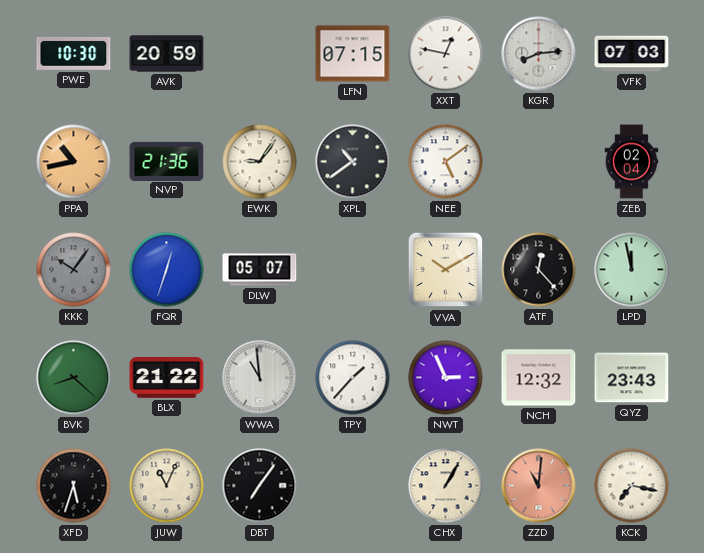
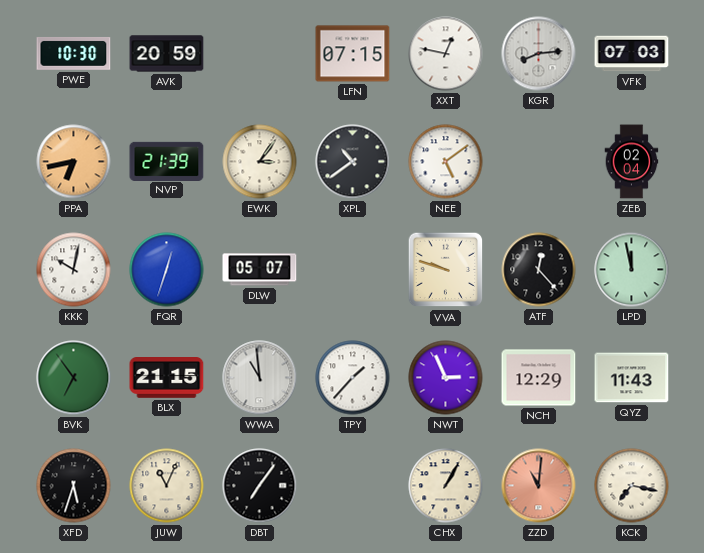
PPA: 10:43 -> 6:43 (74, 162)
NVP: 21:36 -> 21:39 (167, 161)
EWK: 9:06 -> 3:06 (260, 162)
KKK: 10:06 -> 10:02 (74, 270)
KKK dial: grey -> white (74, 270)
VVA: 10:10 -> 9:48 (446, 270)
BVK: 8:22 -> 6:54 (74, 378)
BLX: 21:22 -> 21:15 (167, 378)
NCH: 12:32 -> 12:29 (539, 378)
QYZ: 23:43 -> 11:43 (632, 378)
